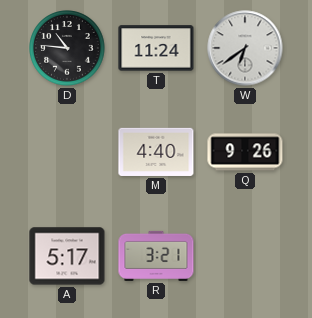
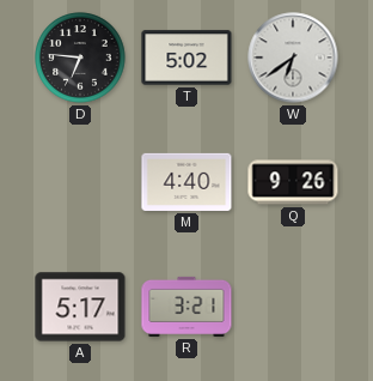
D: 10:46 -> 6:46 (80, 58)
T: 11:24 -> 5:02 (186, 58)
